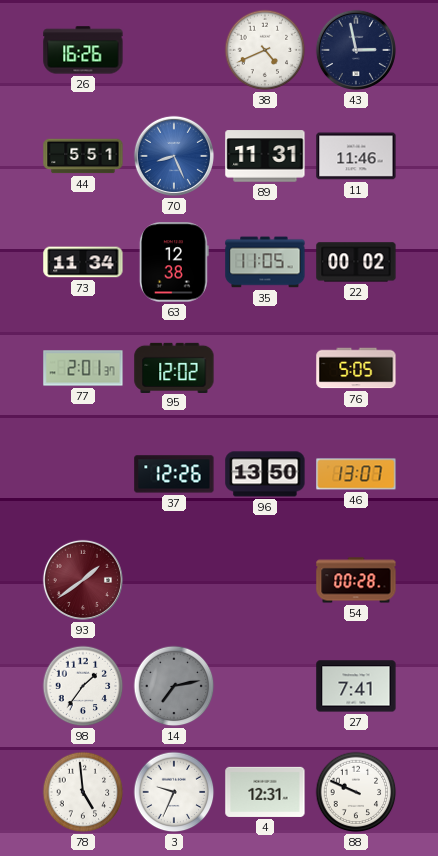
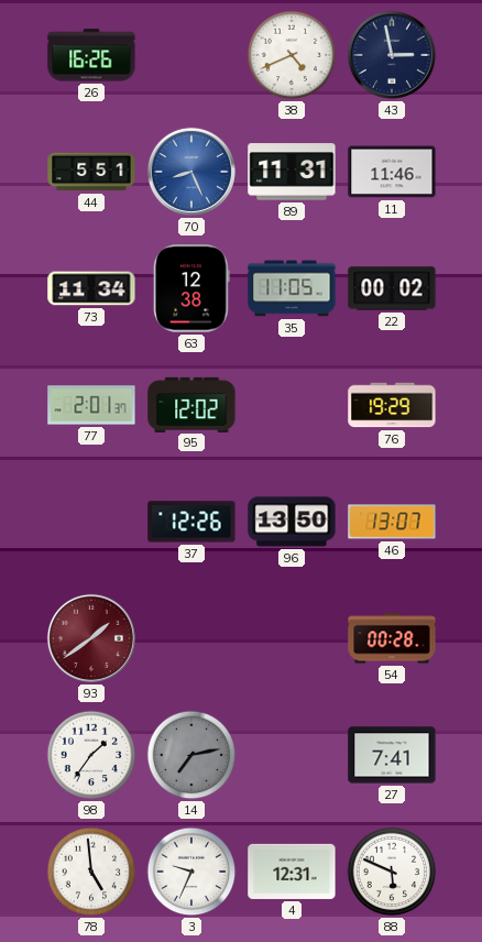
76: 5:05 -> 19:29 (392, 405)
88: 9:49 -> 5:49 (392, 872)
